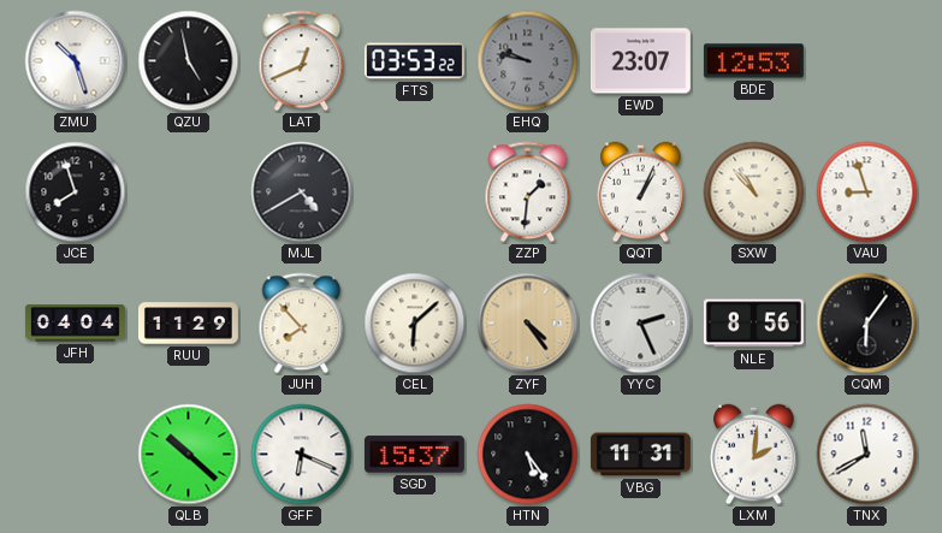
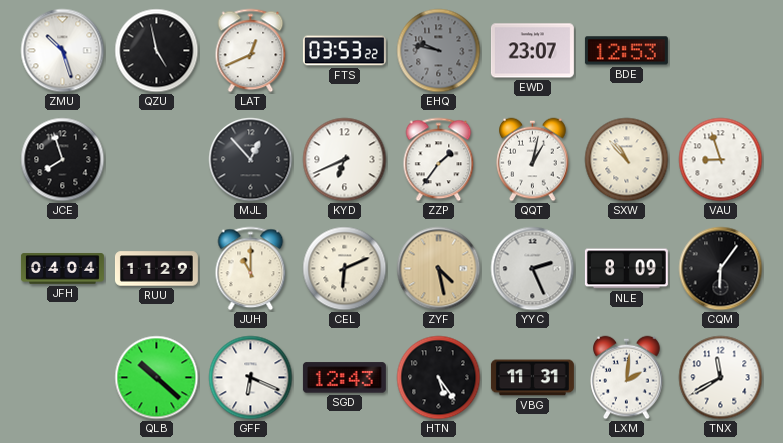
MJL: 4:40 -> 12:53 (251, 160)
KYD: none -> 6:41 (345, 160)
ZZP: 1:31 -> 1:36 (439, 160)
QQT: 1:04 -> 1:02 (533, 160)
JUH: 7:53 -> 11:00 (251, 269)
CEL: 6:08 -> 6:11 (345, 269)
ZYF: 4:24 -> 4:28 (439, 269)
NLE: 8:56 -> 8:09 (626, 269)
SGD: 15:37 -> 12:43 (344, 378)
